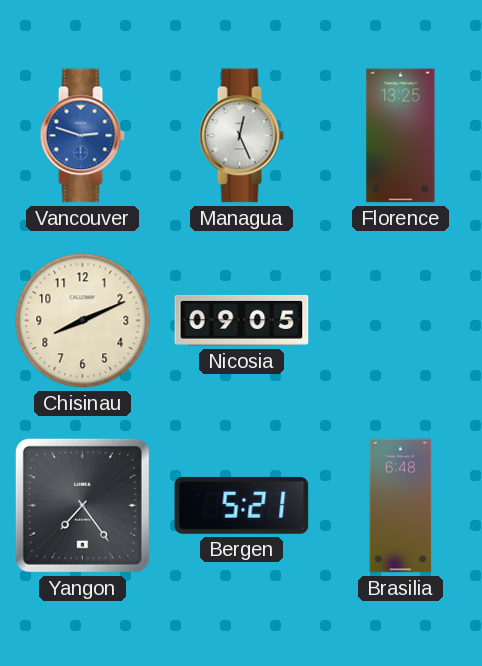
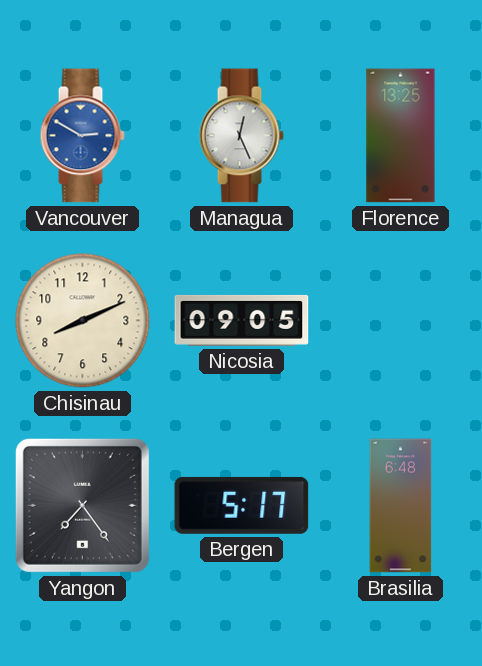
Vancouver: 2:48 -> 2:50 (82, 136)
Bergen: 5:21 -> 5:17 (242, 505)
